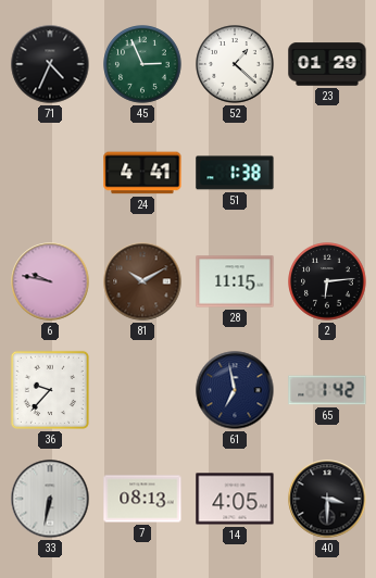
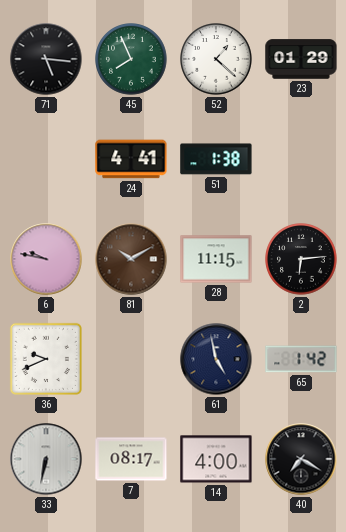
71: 4:34 -> 5:16 (46, 59)
45: 2:56 -> 7:56 (131, 59)
36: 9:37 -> 9:41 (46, 359)
61: 6:58 -> 4:58 (216, 359)
7: 08:13 -> 08:17 (131, 459)
14: 4:05 -> 4:00 (216, 459)
40: 3:30 -> 7:20 (301, 459)
